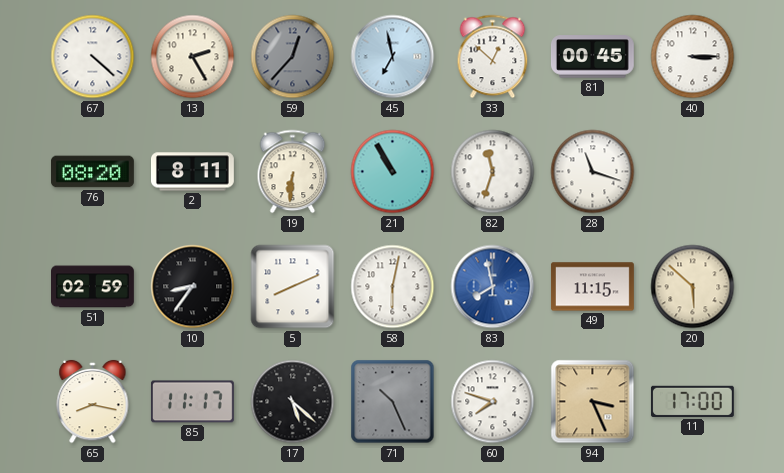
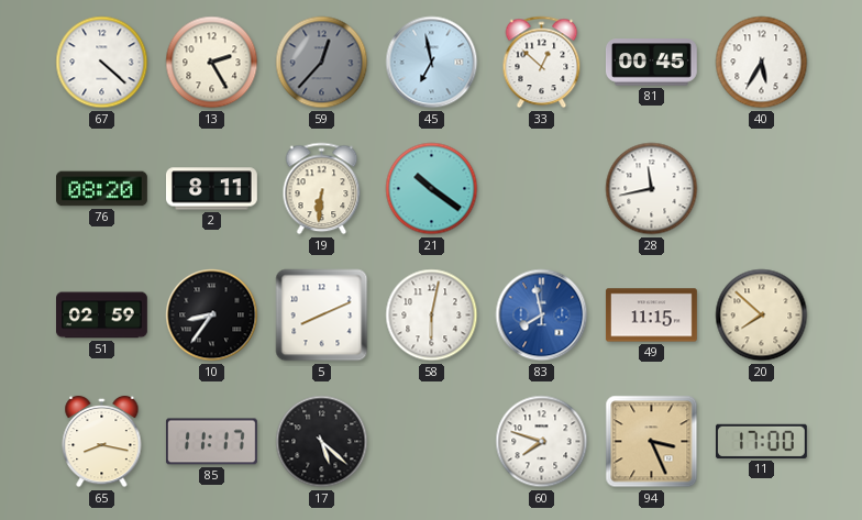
40: 3:15 -> 5:35 (762, 63)
21: 10:55 -> 10:21 (432, 189)
82: 11:33 -> none (493, 172)
28: 11:18 -> 11:43 (652, 189)
20: 5:52 -> 7:52 (762, 316)
71: 10:26 -> none (393, 402)
